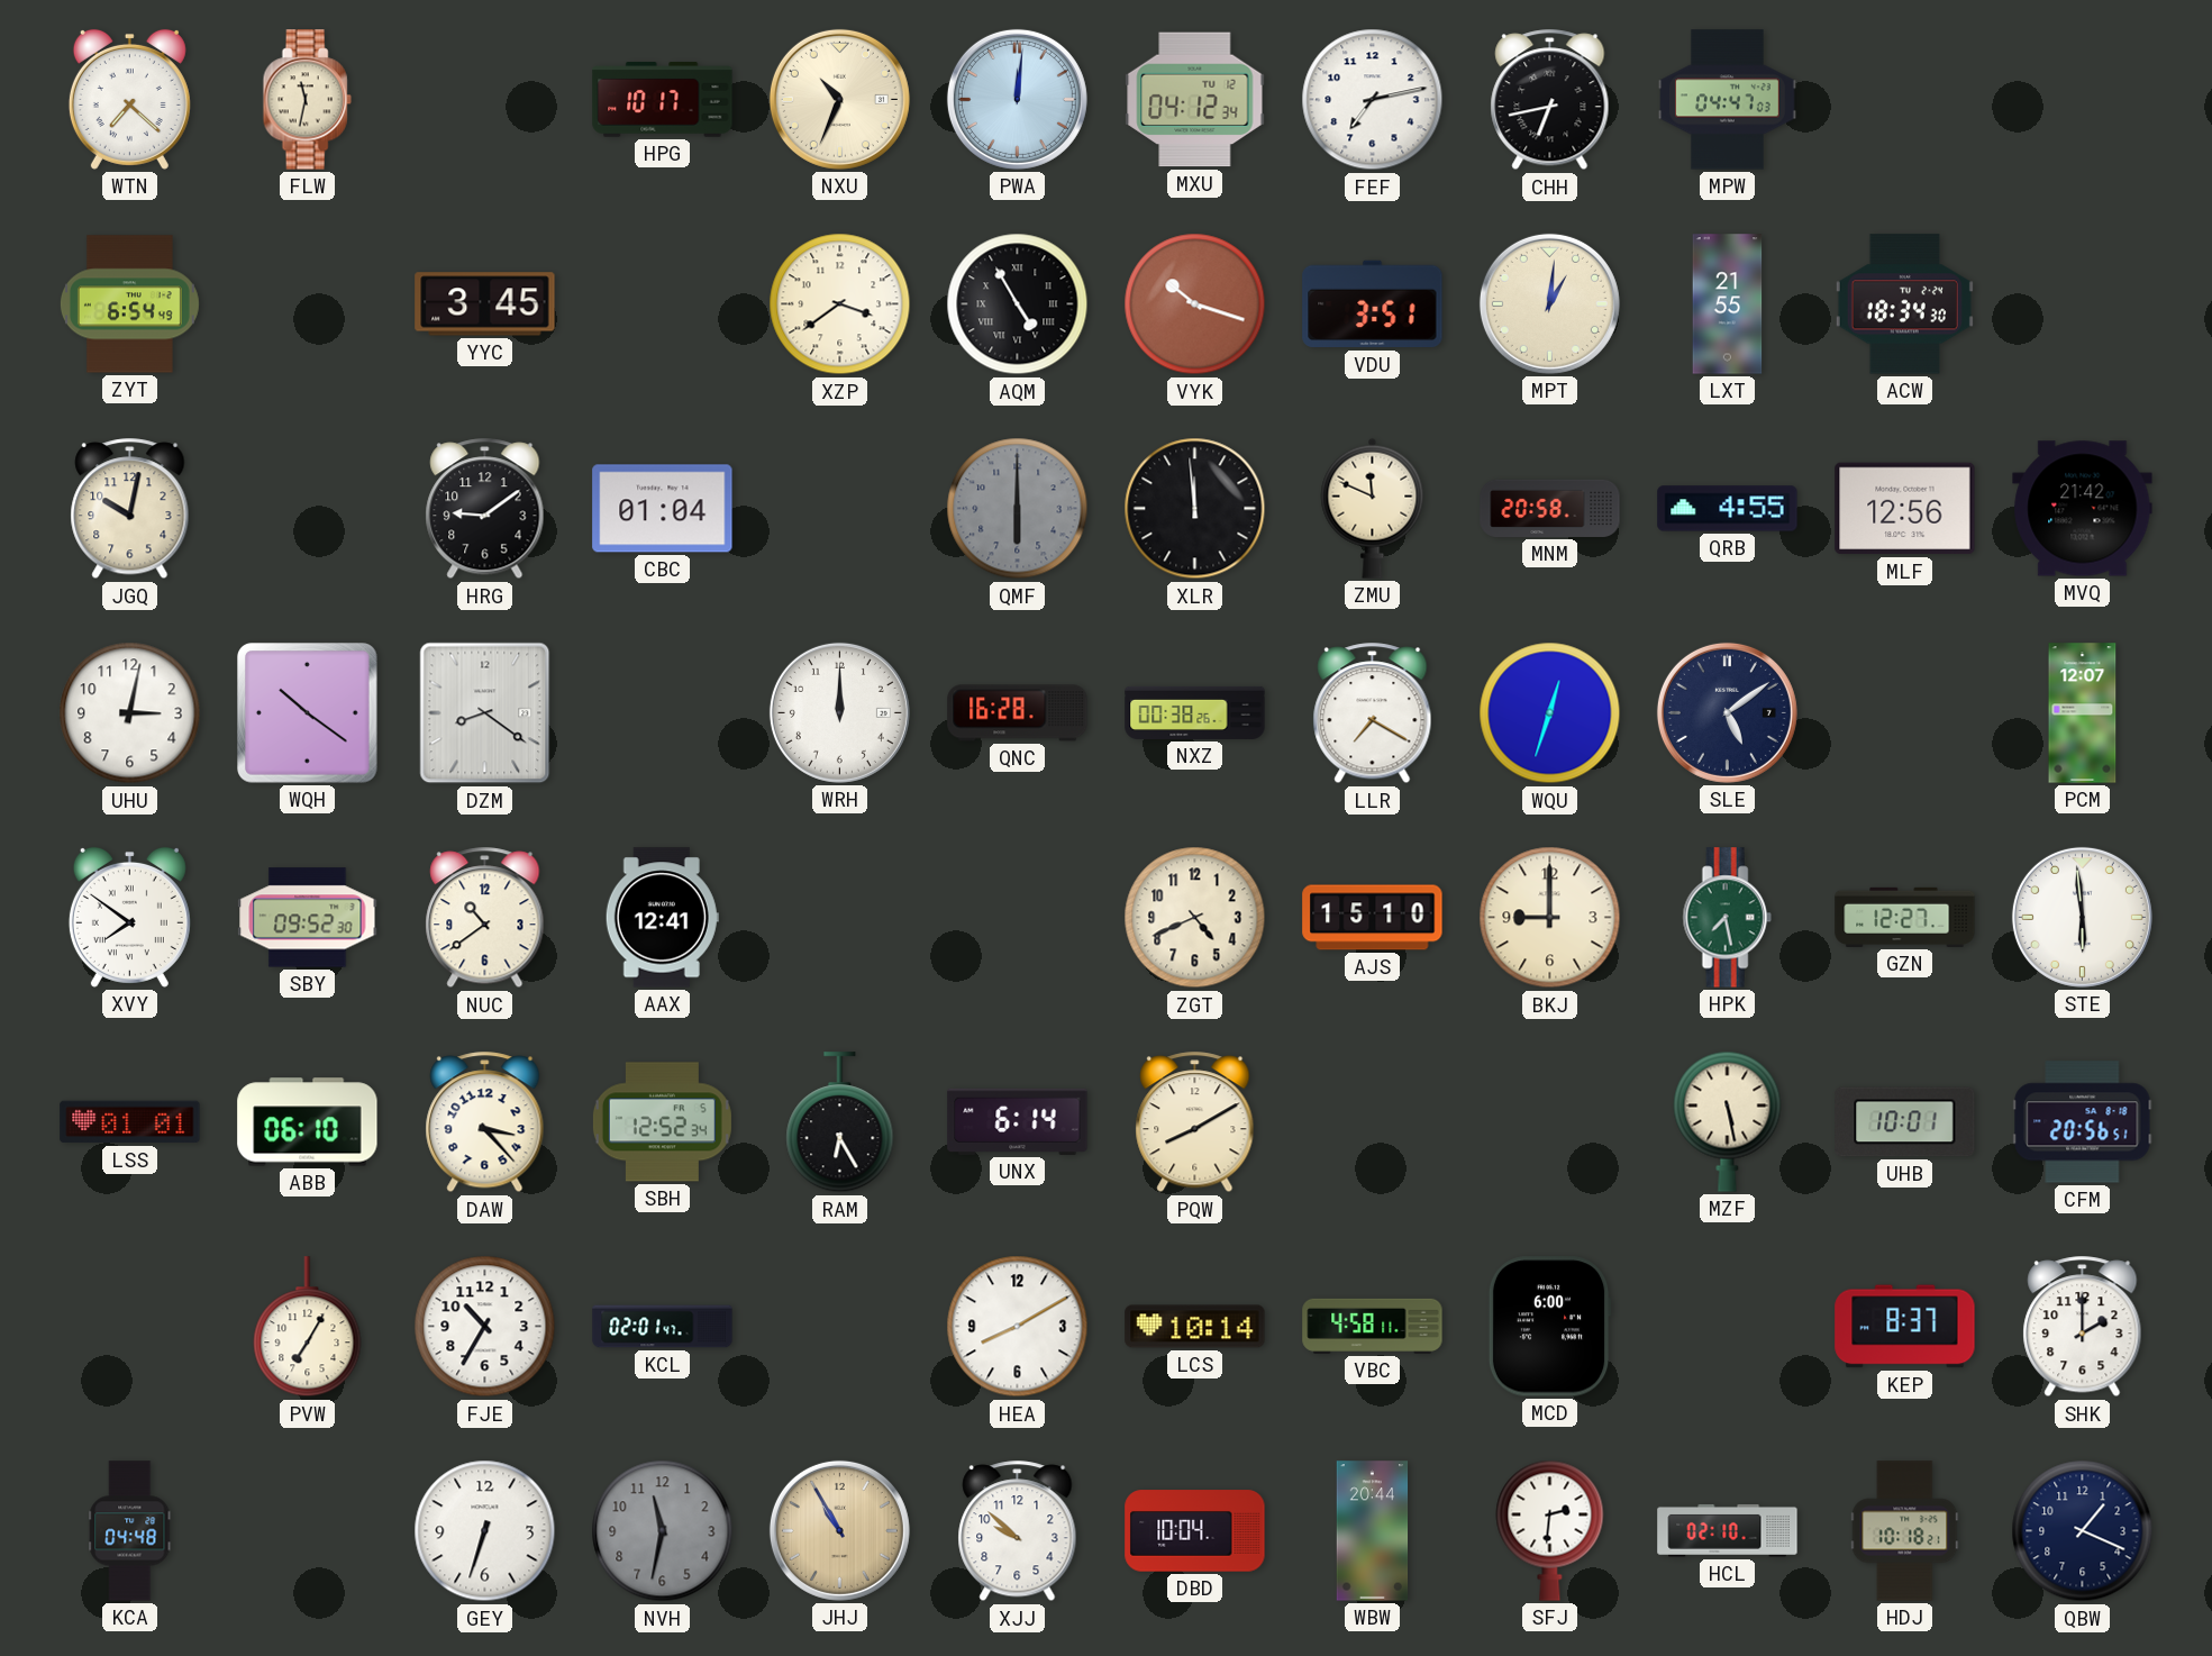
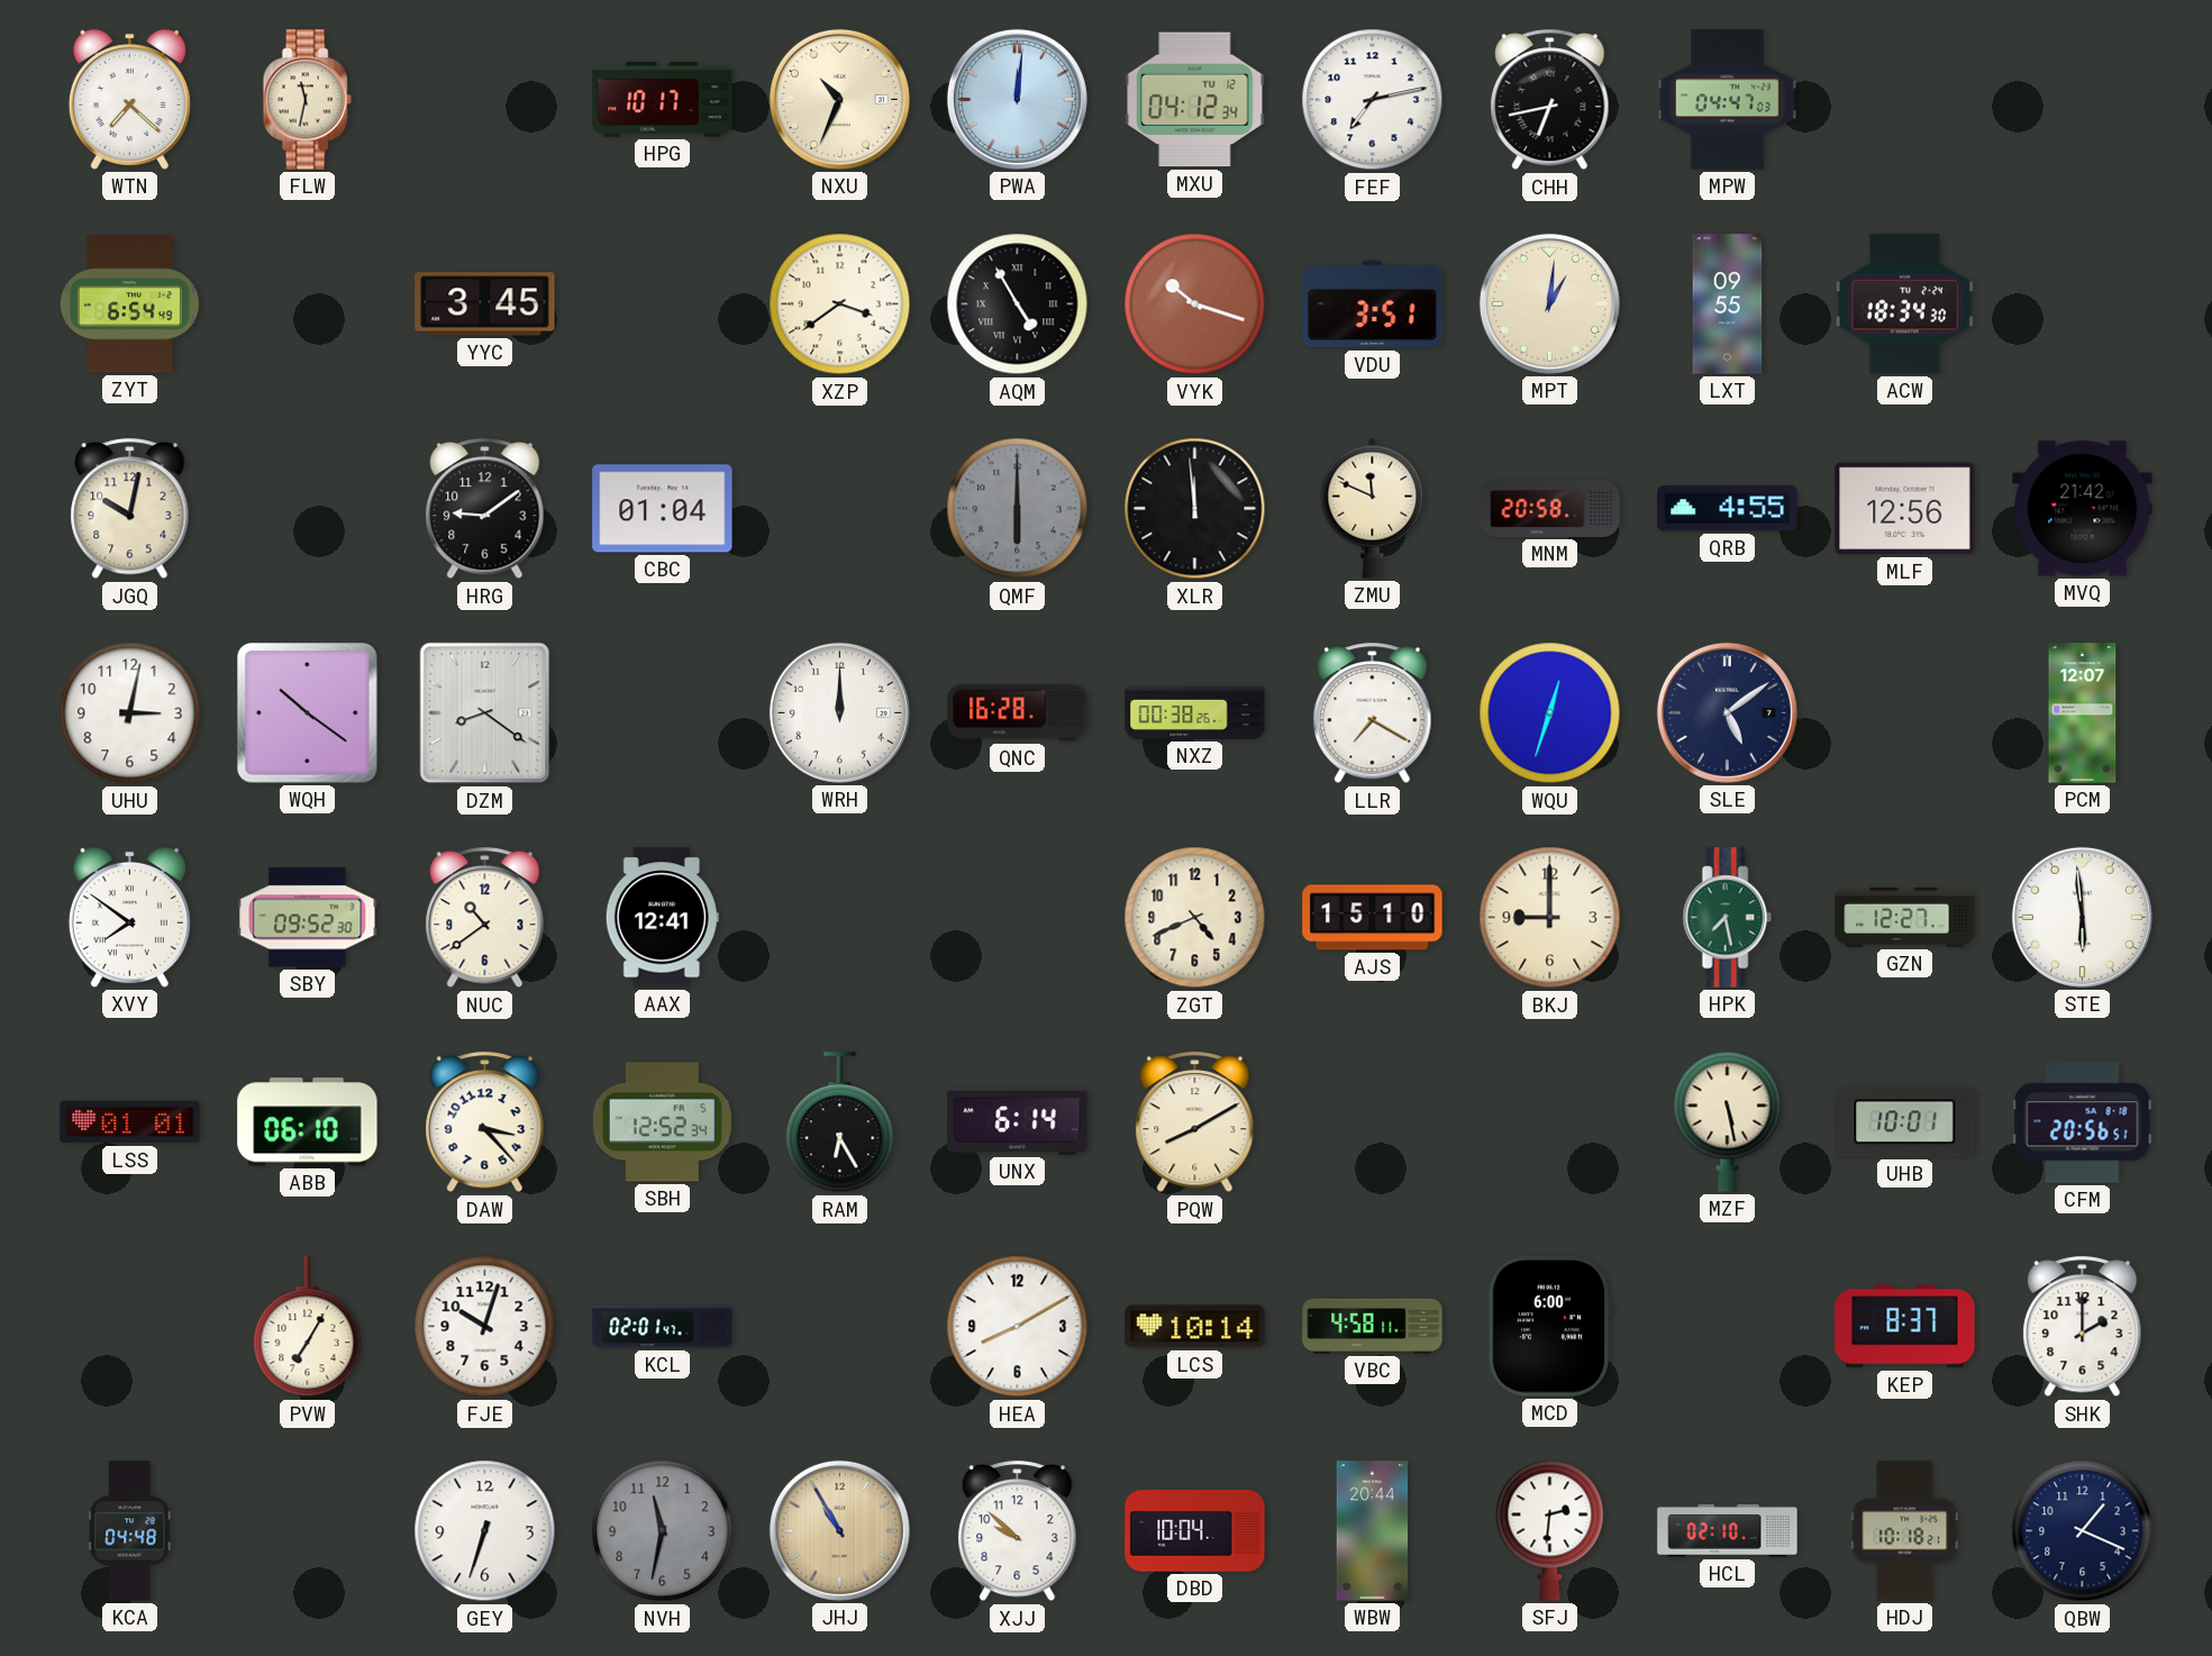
LXT: 21:55 -> 09:55 (1728, 304)
FJE: 10:35 -> 10:03 (485, 1327)
